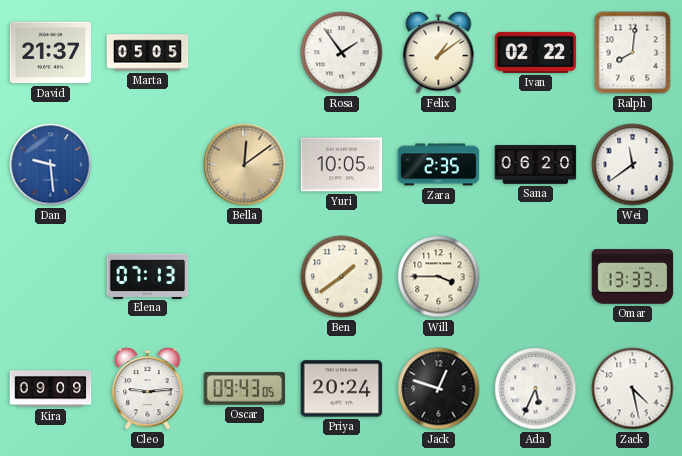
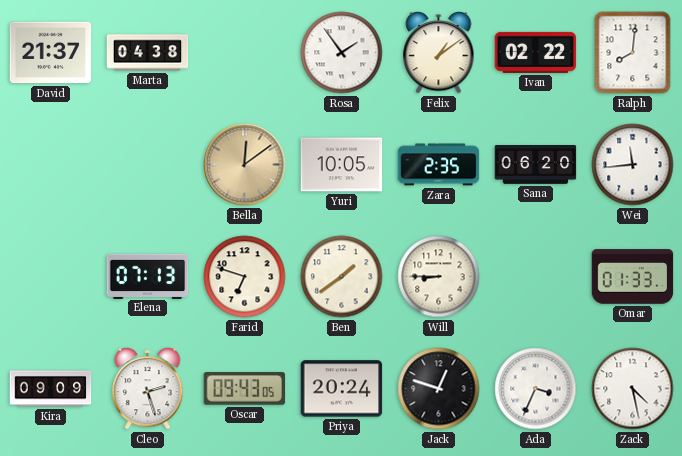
Marta: 05:05 -> 04:38 (148, 53)
Dan: 9:29 -> none (51, 165)
Wei: 11:39 -> 11:44 (633, 165)
Farid: none -> 6:48 (245, 277)
Will: 3:45 -> 8:45 (439, 277)
Omar: 13:33 -> 01:33 (633, 277)
Cleo: 9:14 -> 2:27 (148, 389)
Ada: 5:34 -> 3:34 (536, 389)
